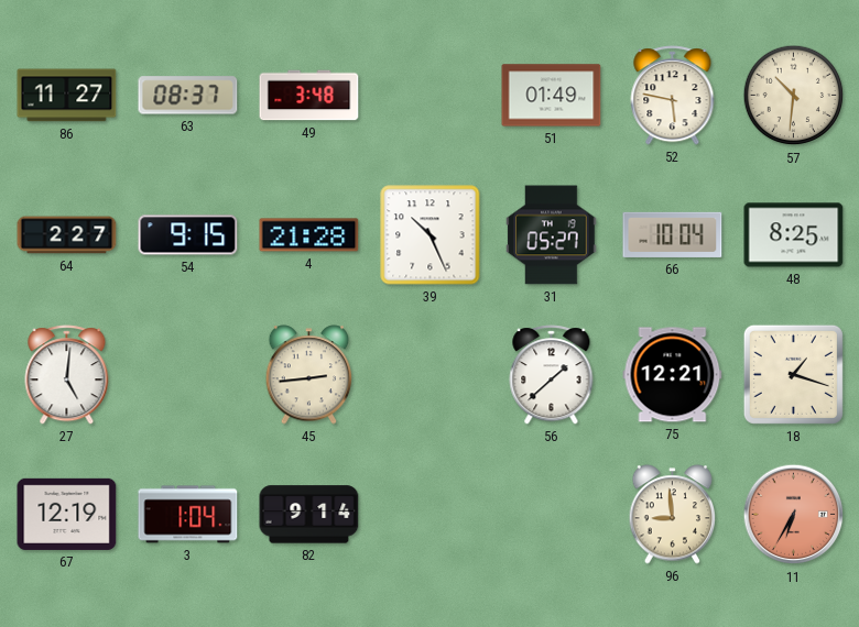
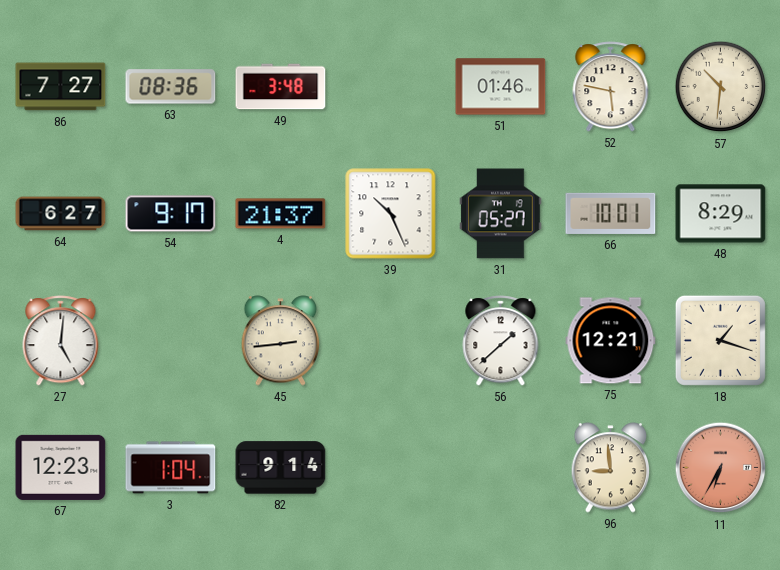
86: 11:27 -> 7:27 (61, 87)
63: 08:37 -> 08:36 (171, 87)
51: 01:49 -> 01:46 (501, 87)
64: 2:27 -> 6:27 (61, 214)
54: 9:15 -> 9:17 (171, 214)
4: 21:28 -> 21:37 (281, 214)
66: 10:04 -> 10:01 (611, 213)
48: 8:25 -> 8:29 (721, 214)
67: 12:19 -> 12:23 (61, 467)
